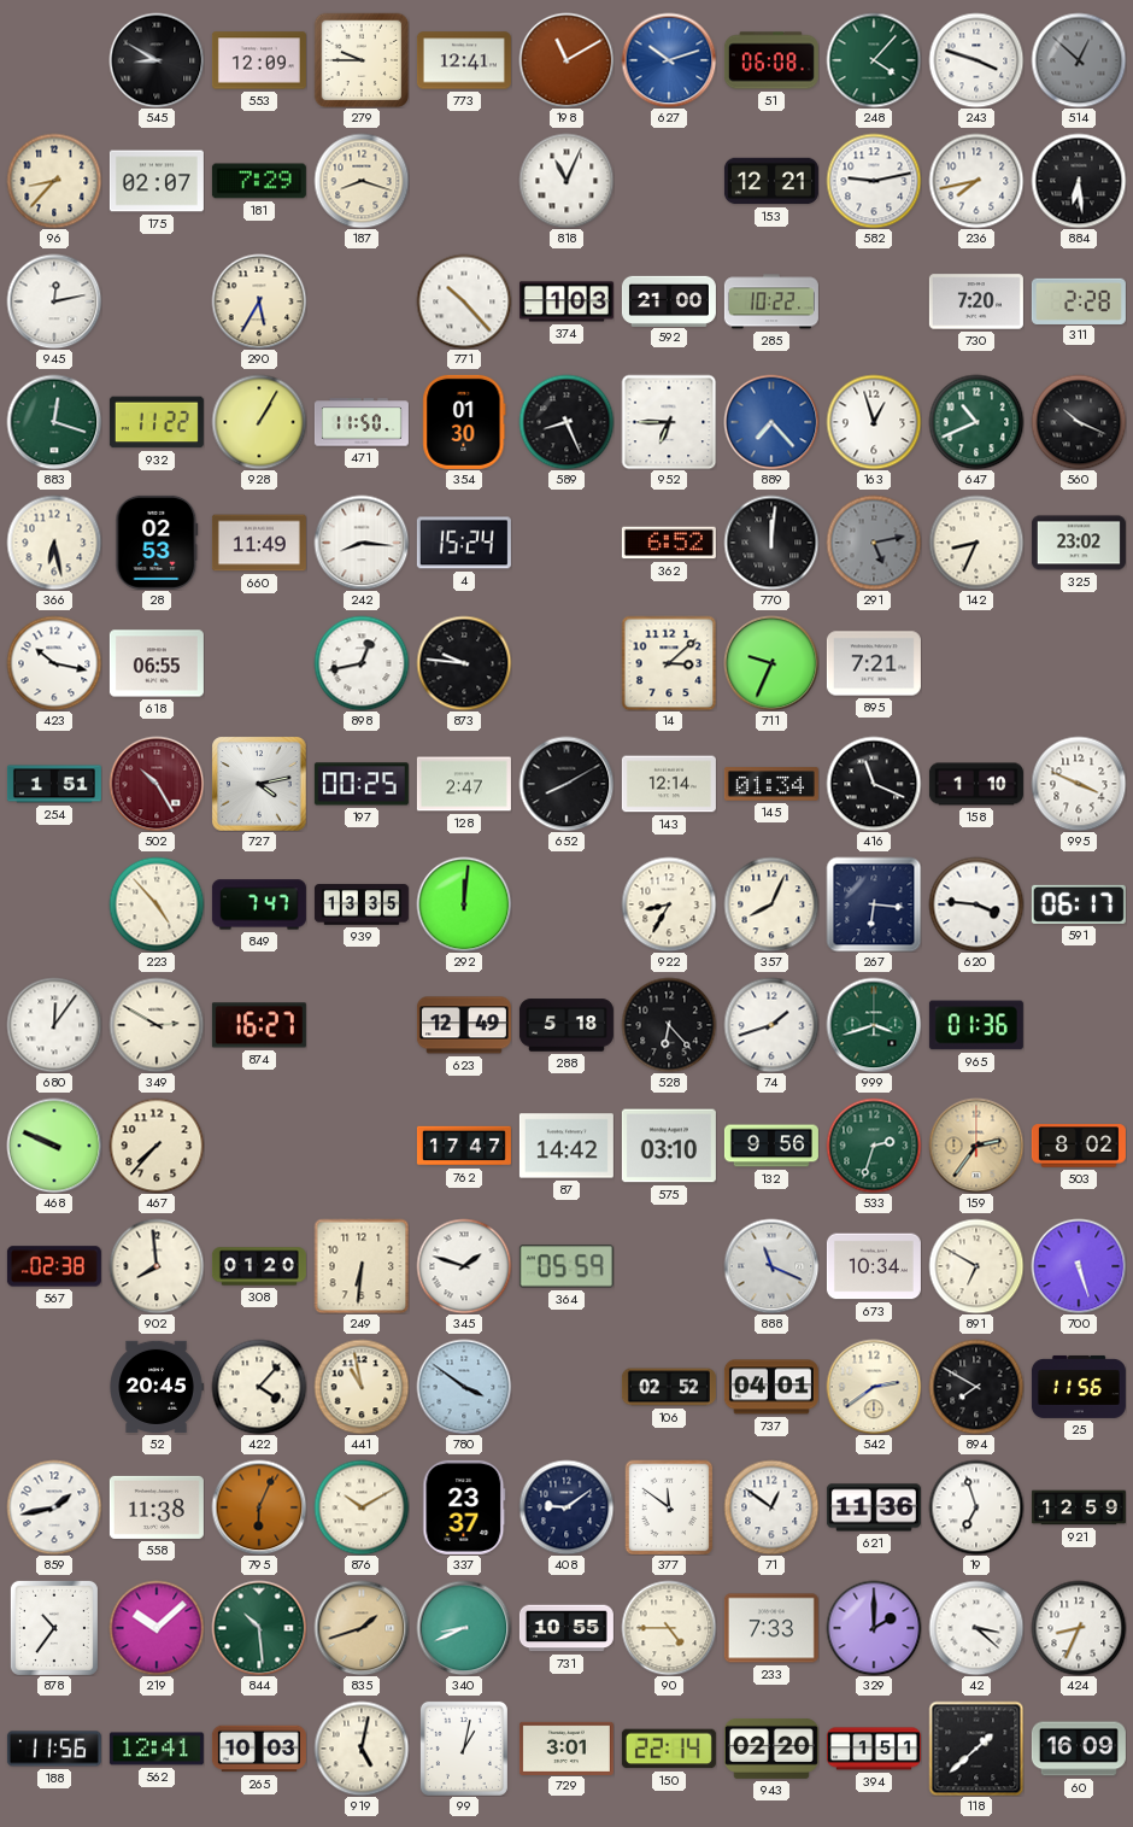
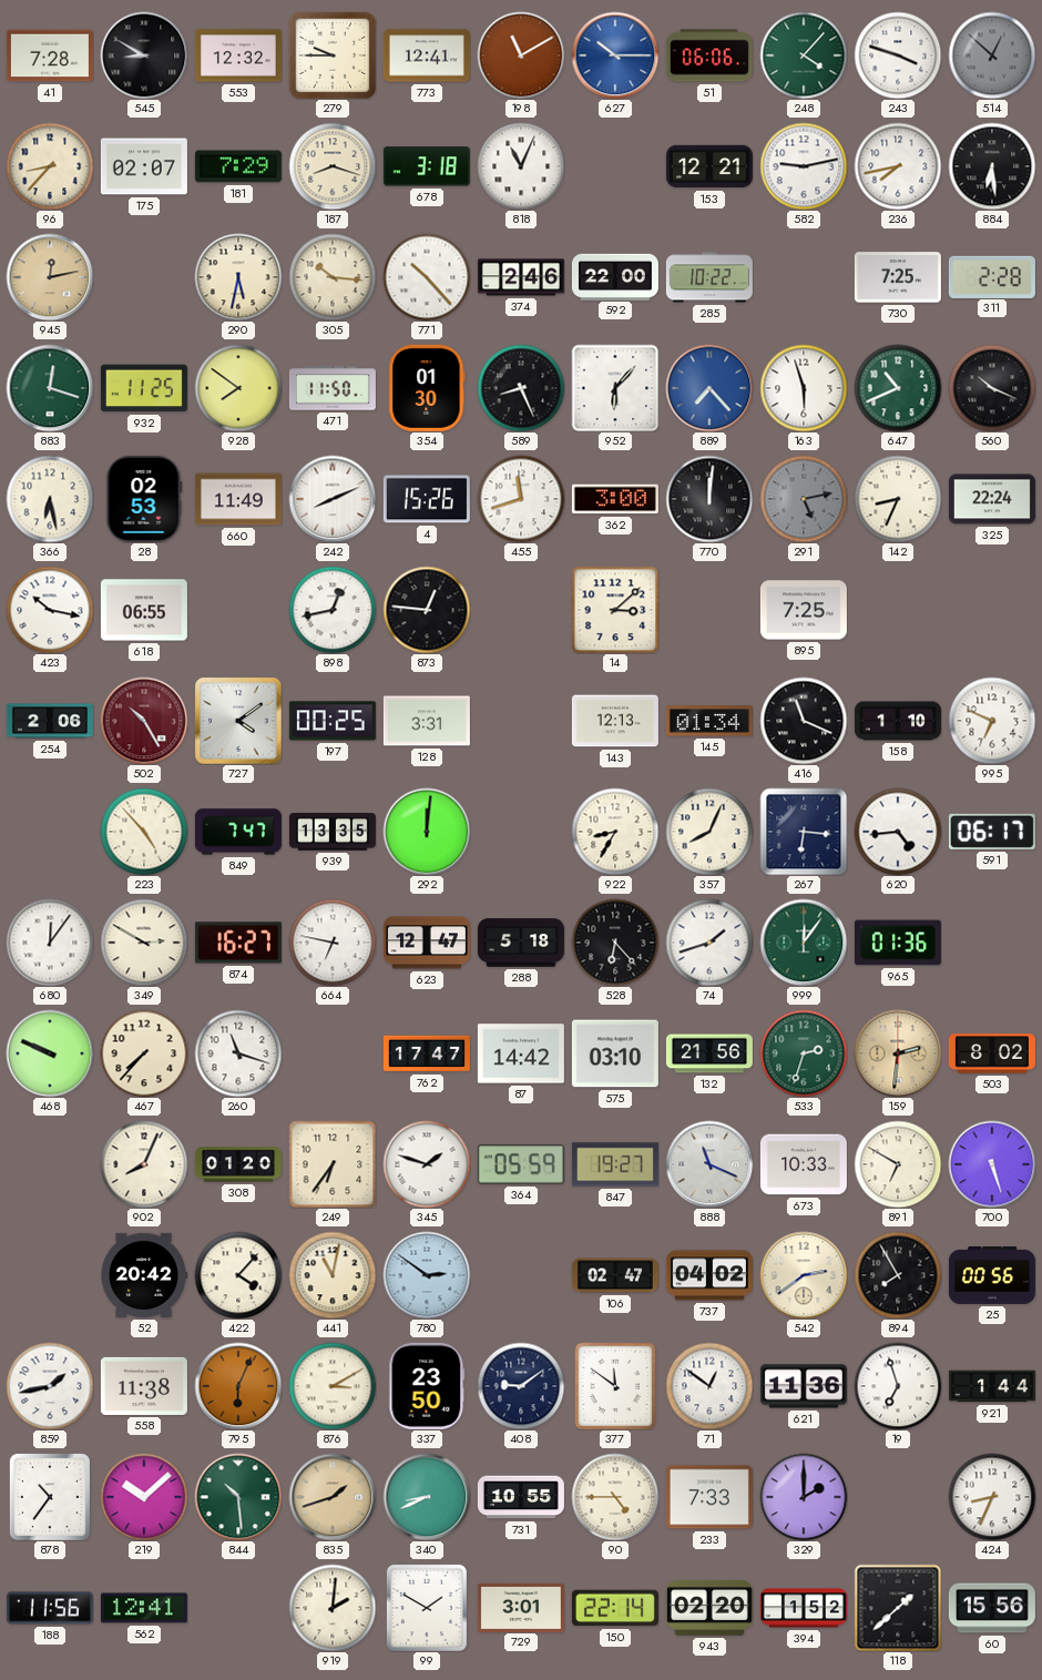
41: none -> 7:28 (50, 55)
553: 12:09 -> 12:32 (238, 55)
627: 10:12 -> 10:15 (615, 55)
51: 06:08 -> 06:06 (709, 55)
678: none -> 3:18 (427, 166)
945 dial: white -> champagne (50, 277)
290: 5:35 -> 5:32 (238, 277)
305: none -> 10:16 (333, 277)
374: 1:03 -> 2:46 (521, 277)
592: 21:00 -> 22:00 (615, 276)
730: 7:20 -> 7:25 (898, 277)
932: 11:22 -> 11:25 (144, 388)
928: 1:05 -> 7:51 (238, 388)
952: 6:45 -> 6:07 (615, 388)
163: 12:57 -> 5:57 (804, 388)
242: 8:16 -> 8:11 (333, 499)
4: 15:24 -> 15:26 (427, 499)
455: none -> 11:42 (521, 499)
362: 6:52 -> 3:00 (615, 499)
325: 23:02 -> 22:24 (992, 499)
873: 9:46 -> 12:46 (427, 610)
711: 9:34 -> none (771, 663)
895: 7:21 -> 7:25 (804, 610)
254: 1:51 -> 2:06 (50, 721)
727: 4:13 -> 4:09 (238, 721)
128: 2:47 -> 3:31 (427, 721)
652: 8:10 -> none (566, 784)
143: 12:14 -> 12:13 (615, 721)
995: 3:49 -> 6:49 (992, 721)
620: 3:46 -> 4:44 (898, 832)
664: none -> 6:47 (333, 943)
623: 12:49 -> 12:47 (427, 943)
999: 3:42 -> 12:06 (804, 943)
260: none -> 11:18 (238, 1053)
132: 9:56 -> 21:56 (709, 1053)
159: 2:36 -> 2:31 (898, 1053)
567: 02:38 -> none (54, 1266)
902: 7:59 -> 8:04 (144, 1164)
249: 6:31 -> 6:36 (333, 1164)
847: none -> 19:27 (615, 1164)
673: 10:34 -> 10:33 (804, 1164)
52: 20:45 -> 20:42 (144, 1275)
441: 10:58 -> 11:02 (333, 1275)
780: 3:51 -> 2:51 (427, 1275)
106: 02:52 -> 02:47 (615, 1275)
737: 04:01 -> 04:02 (709, 1275)
894: 7:50 -> 7:55 (898, 1275)
25: 11:56 -> 00:56 (992, 1275)
876: 10:10 -> 3:10 (333, 1386)
337: 23:37 -> 23:50 (427, 1386)
921: 12:59 -> 1:44 (992, 1386)
42: 3:22 -> none (976, 1628)
265: 10:03 -> none (259, 1749)
919: 5:02 -> 2:01 (333, 1608)
99: 1:02 -> 1:50 (427, 1608)
394: 1:51 -> 1:52 (804, 1608)
60: 16:09 -> 15:56 (992, 1608)
